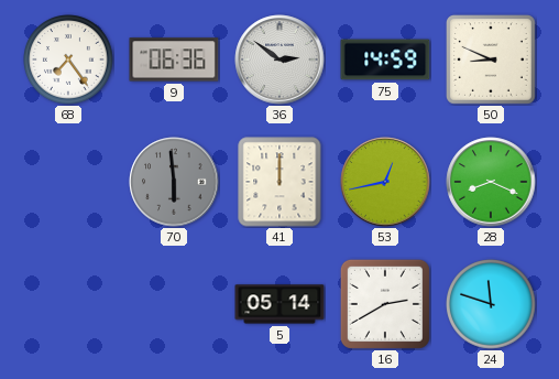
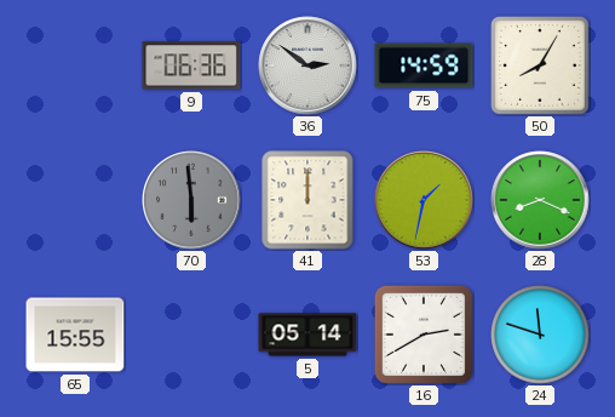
68: 7:24 -> none (68, 59)
50: 8:49 -> 8:05 (540, 65)
53: 12:43 -> 1:32 (424, 200)
65: none -> 15:55 (75, 335)
